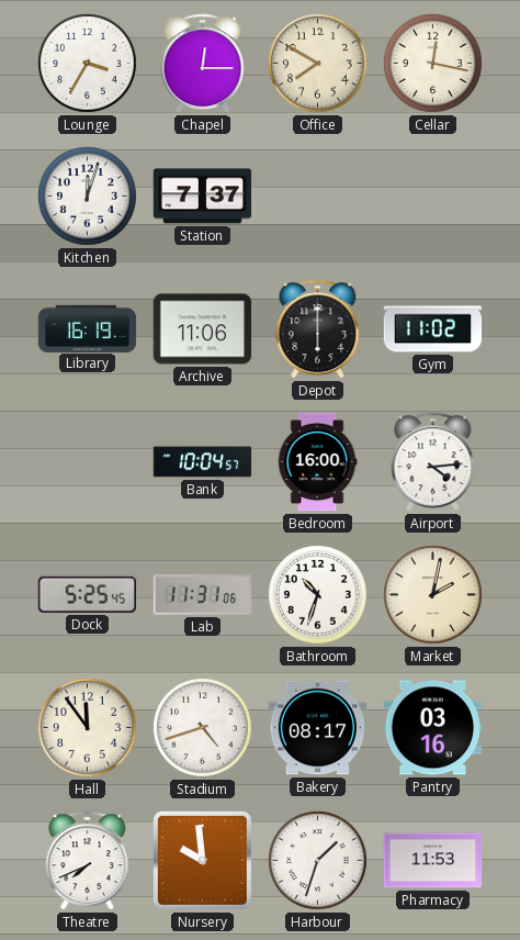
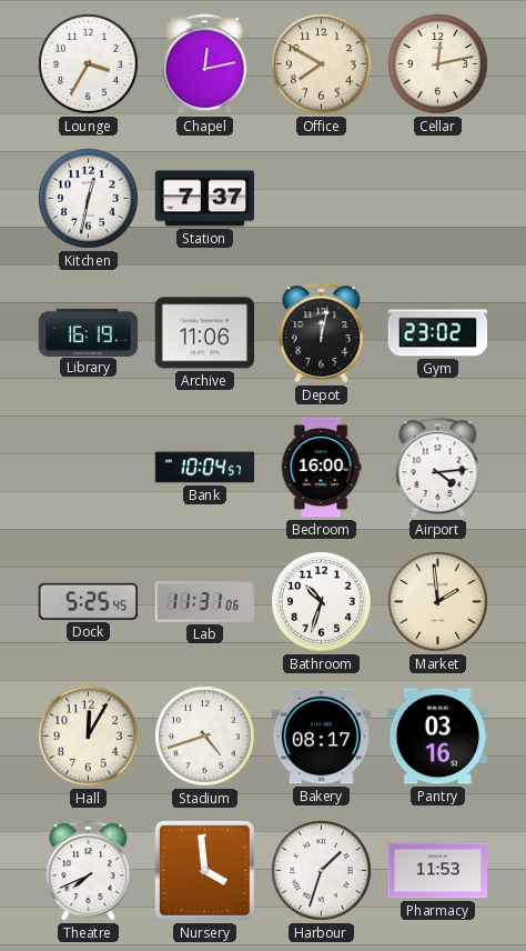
Chapel: 12:15 -> 12:13 (205, 64)
Cellar: 12:17 -> 12:13 (438, 64)
Kitchen: 12:03 -> 12:32 (89, 199)
Depot: 6:00 -> 12:02 (322, 333)
Gym: 11:02 -> 23:02 (438, 333)
Market: 2:02 -> 1:59 (438, 602)
Hall: 11:54 -> 12:05 (89, 737)
Nursery: 9:59 -> 3:59 (204, 870)
